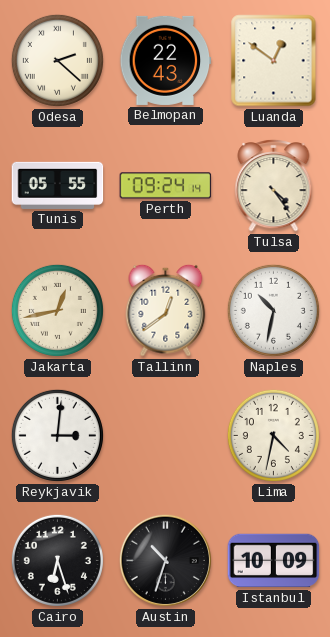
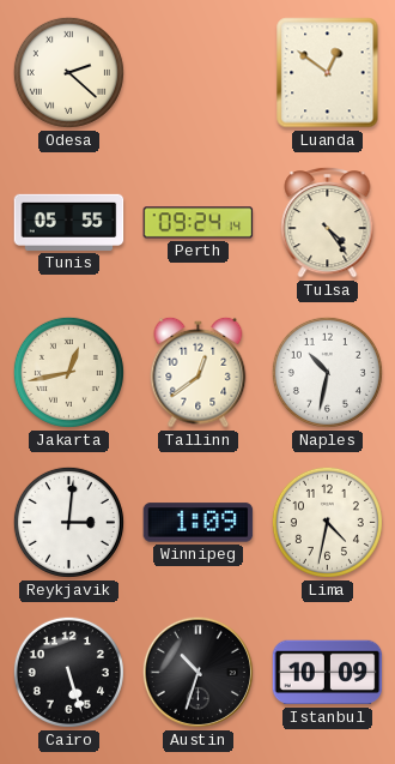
Belmopan: 22:43 -> none (166, 60)
Winnipeg: none -> 1:09 (199, 523)
Cairo: 6:27 -> 5:27 (68, 672)
